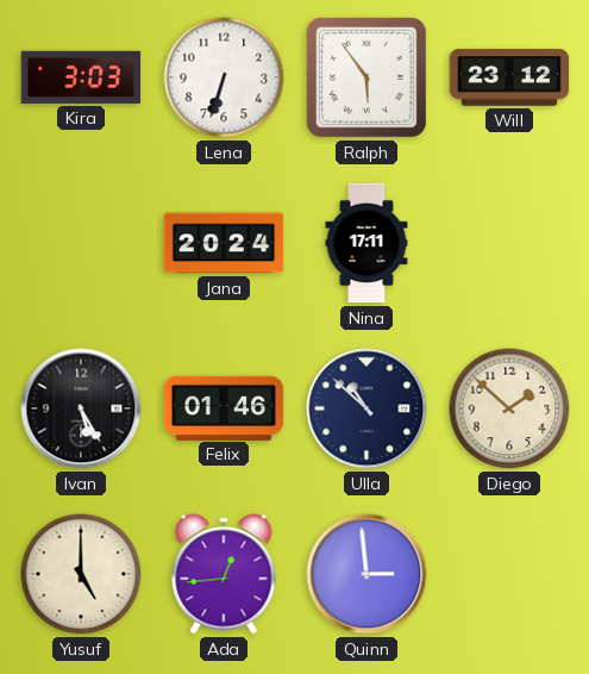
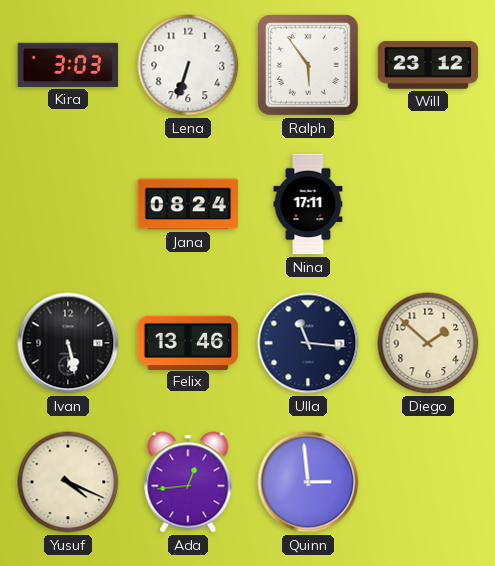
Jana: 20:24 -> 08:24 (188, 204)
Ivan: 5:25 -> 5:28 (68, 343)
Felix: 01:46 -> 13:46 (188, 342)
Ulla: 10:52 -> 11:16 (308, 343)
Yusuf: 5:00 -> 4:19 (68, 482)
